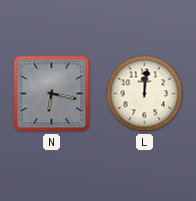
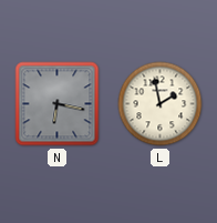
L: 12:01 -> 1:58 (161, 104)
